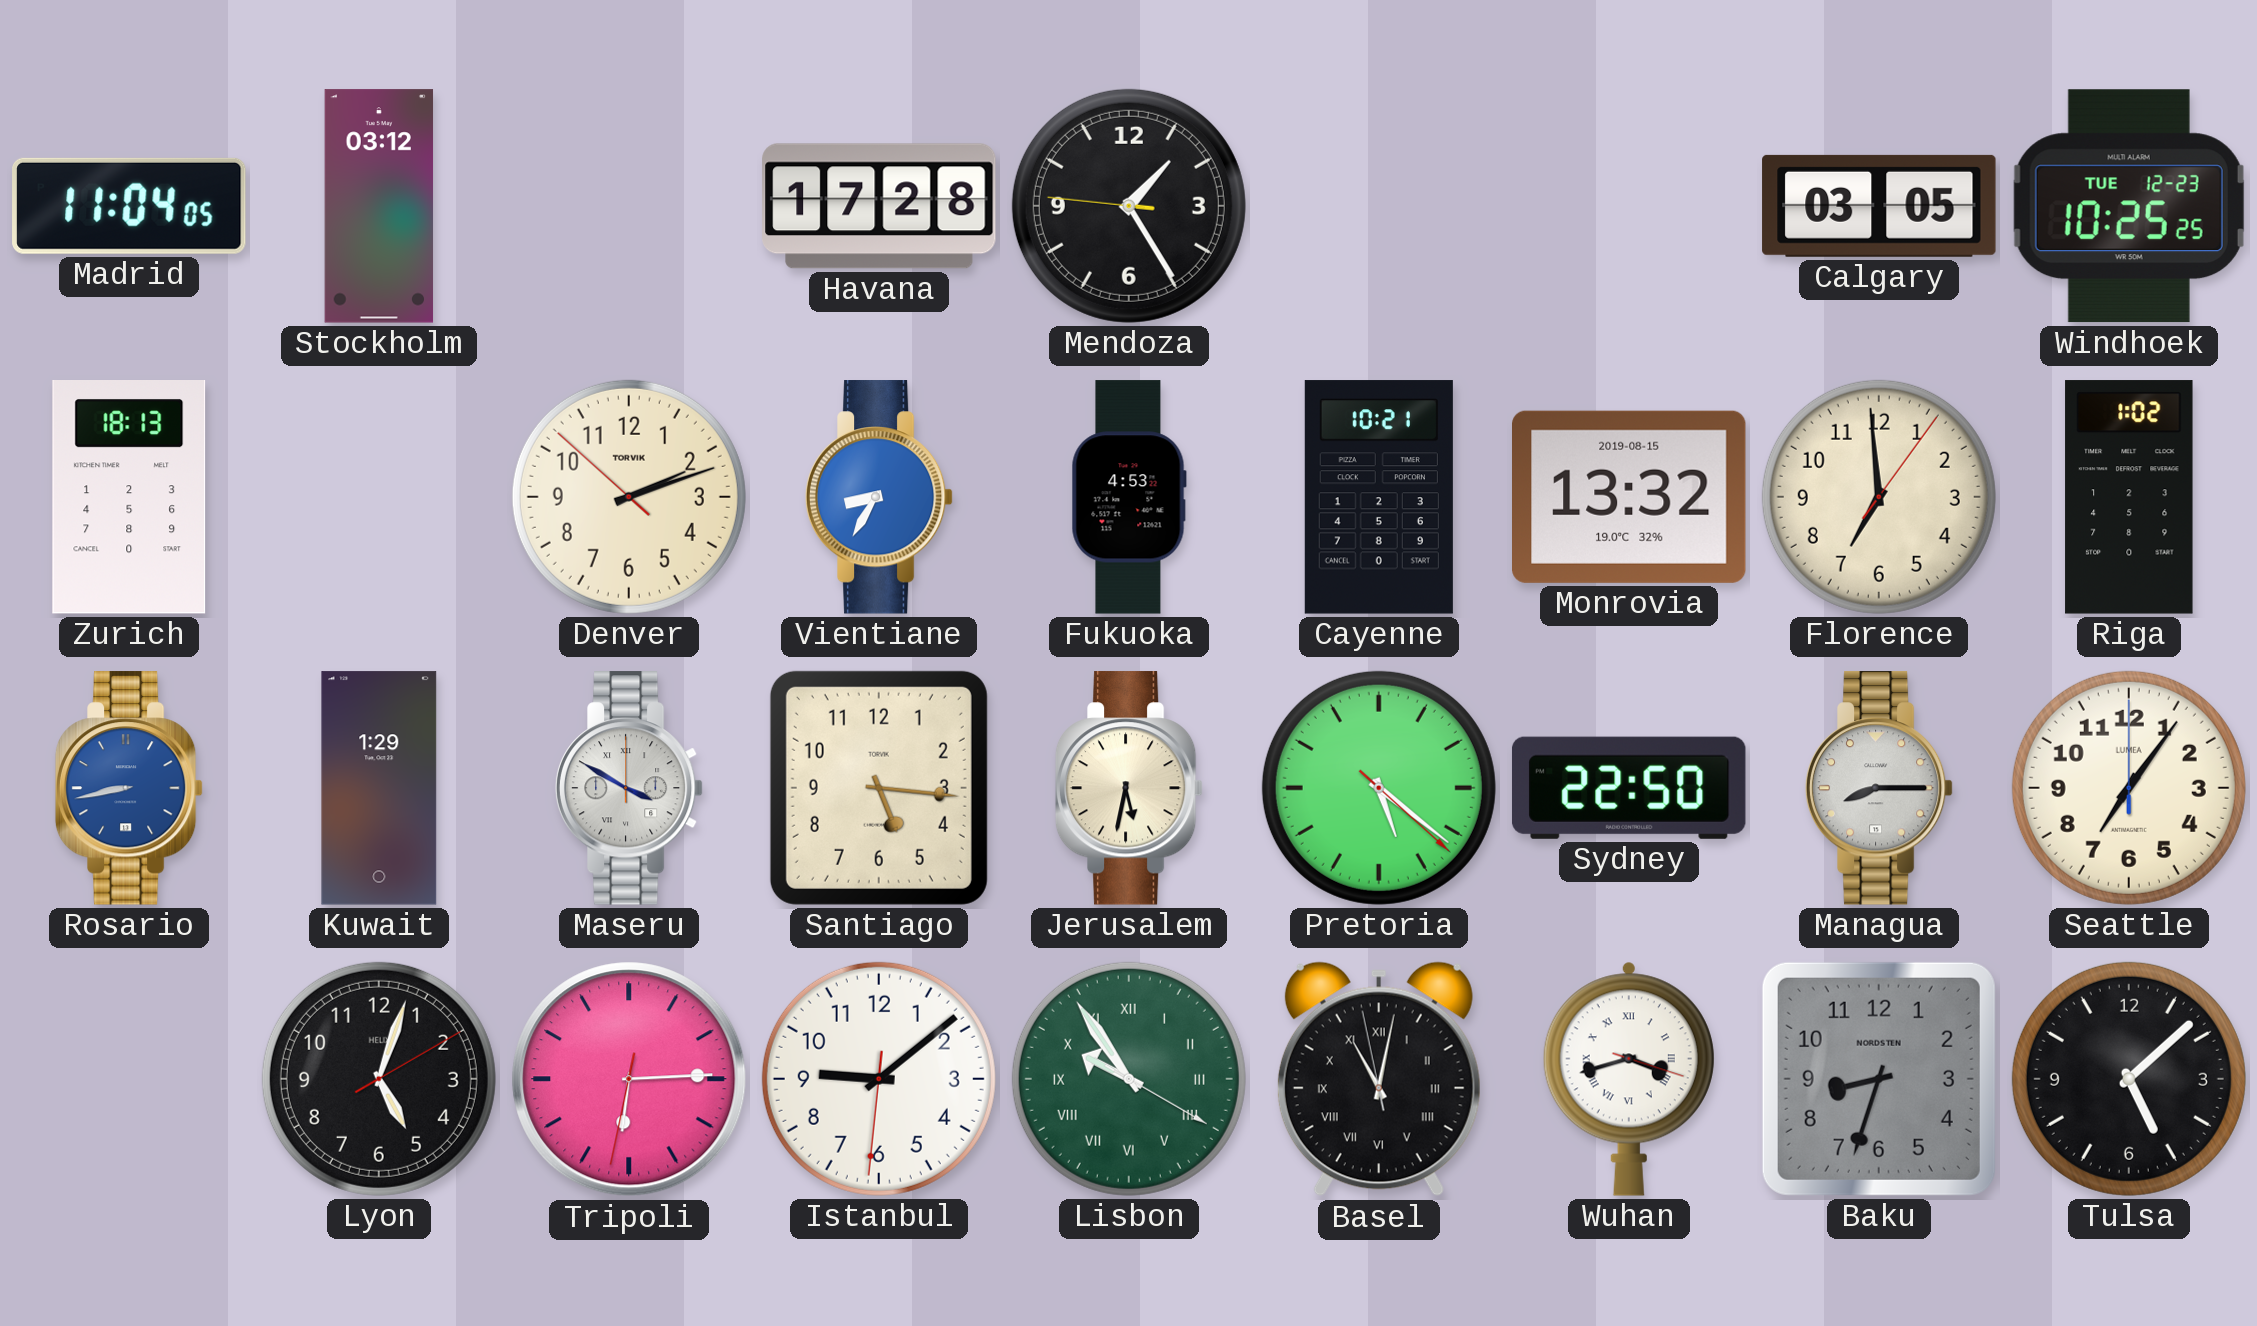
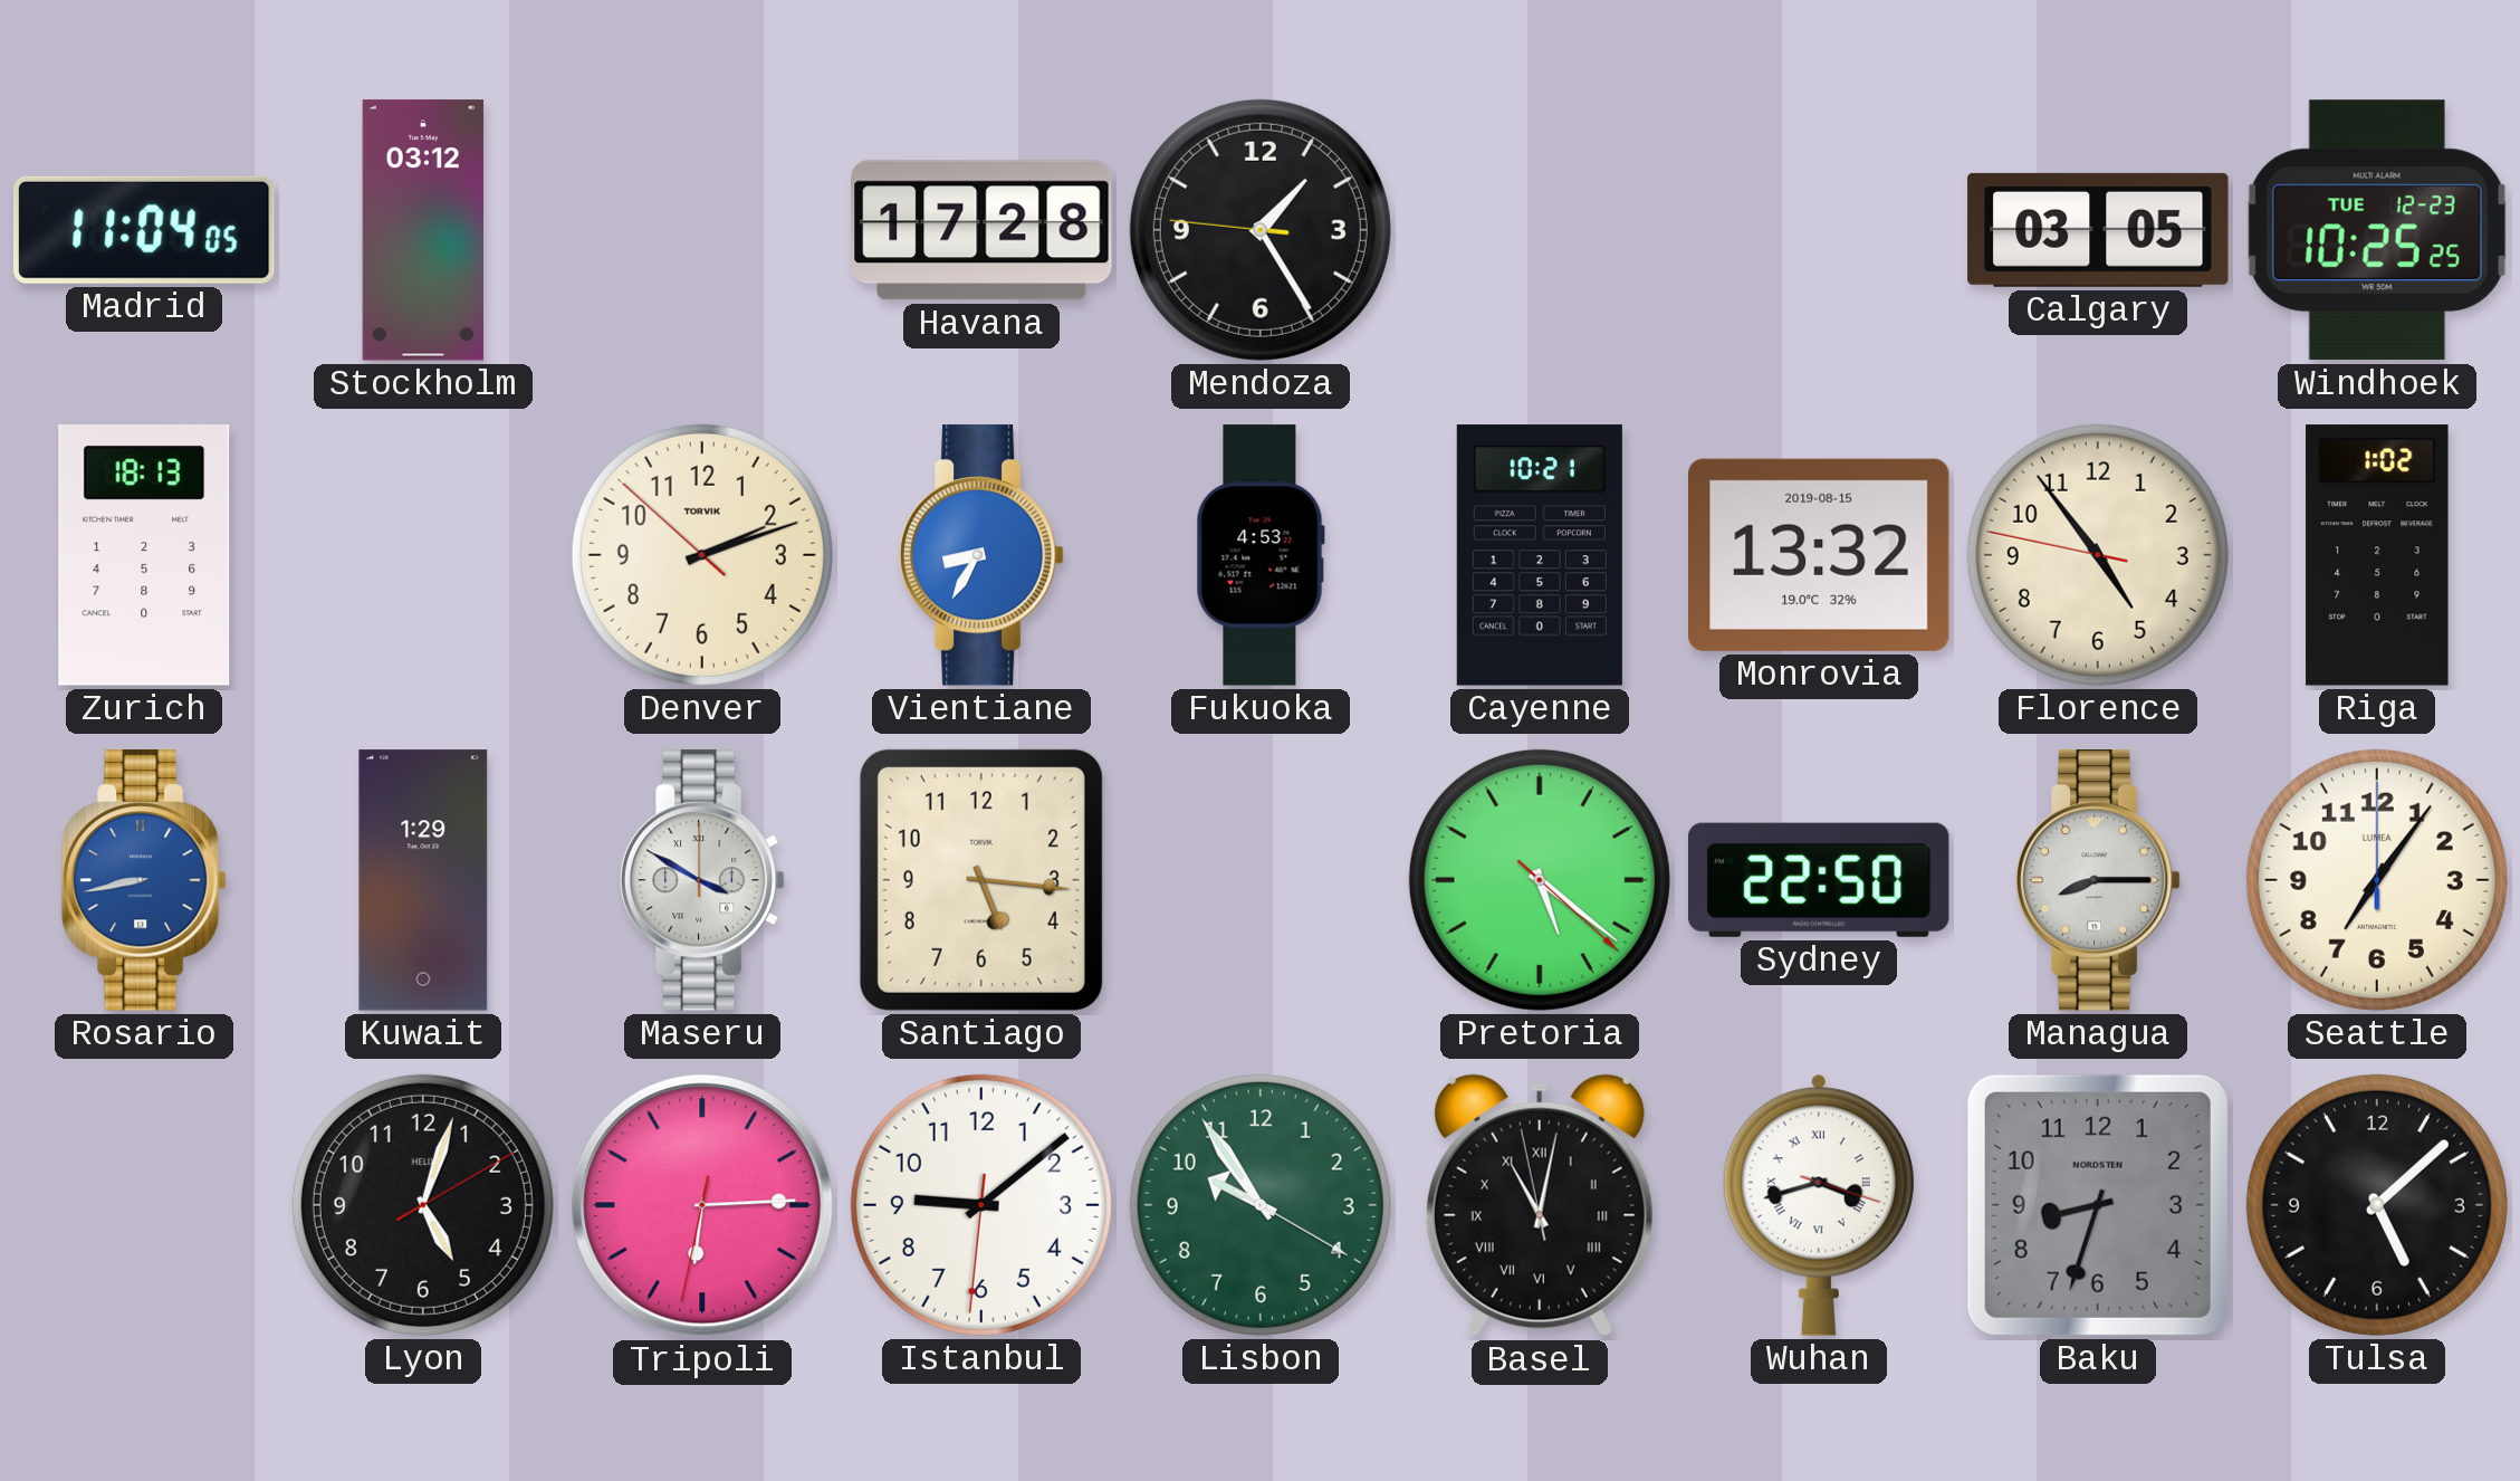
Florence: 6:59 -> 4:53 (2098, 555)
Jerusalem: 5:32 -> none (1129, 788)
Lisbon numerals: Roman -> Arabic (1261, 1205)
